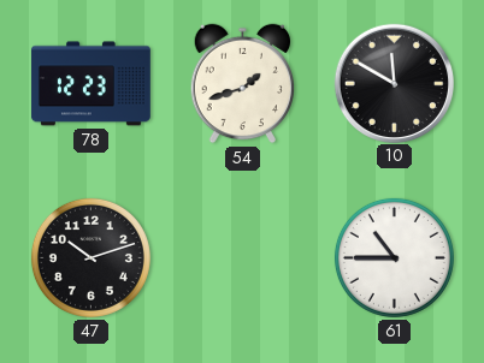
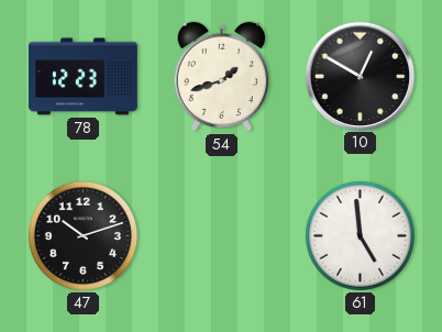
10: 11:50 -> 12:50 (360, 76)
61: 10:45 -> 4:59 (360, 235)
